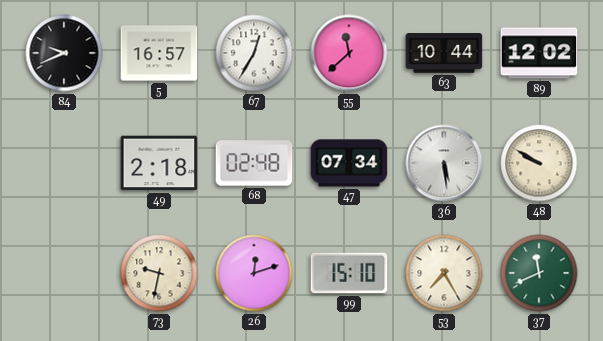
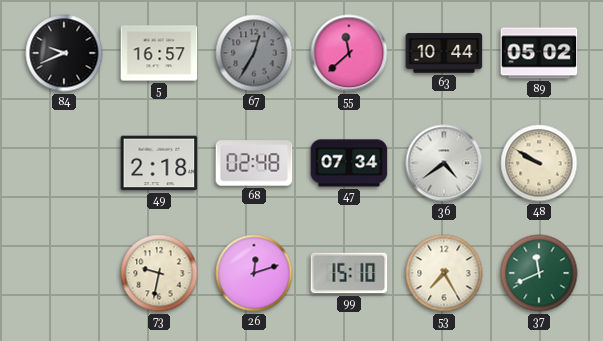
67 dial: white -> grey (254, 53)
89: 12:02 -> 05:02 (539, 53)
36: 5:29 -> 4:39 (444, 163)
